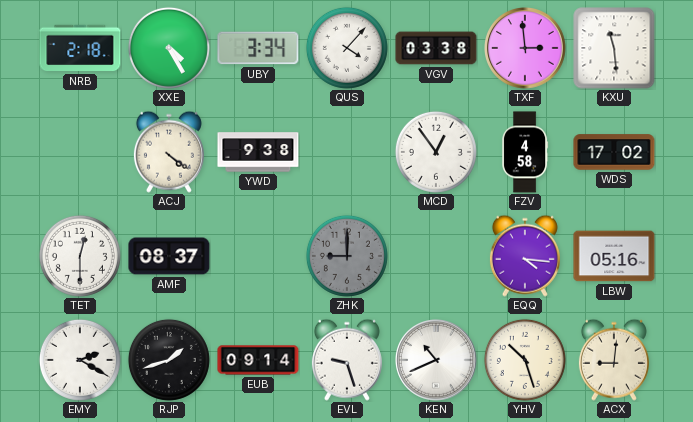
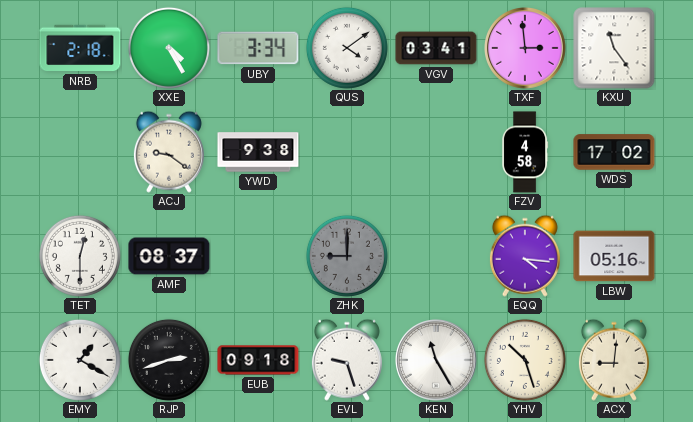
QUS: 4:07 -> 4:09 (347, 48)
VGV: 03:38 -> 03:41 (436, 48)
KXU: 11:29 -> 11:24 (614, 48)
ACJ: 4:21 -> 9:21 (169, 152)
MCD: 12:54 -> none (436, 152)
EMY: 2:20 -> 1:20 (80, 360)
RJP: 1:42 -> 2:42 (169, 360)
EUB: 09:14 -> 09:18 (258, 360)
KEN: 10:41 -> 11:25 (437, 361)
